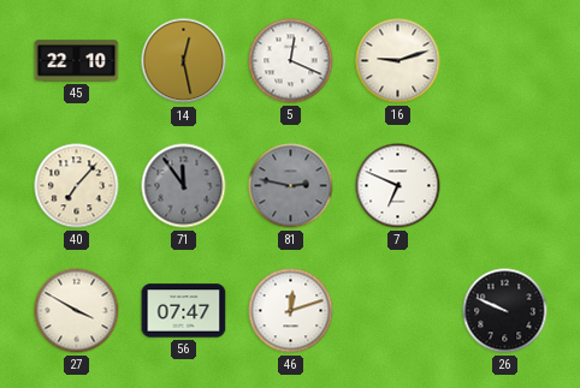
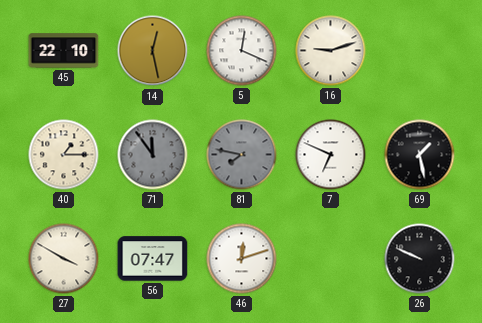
40: 7:07 -> 1:15 (64, 155)
81: 2:47 -> 7:47 (242, 155)
69: none -> 1:28 (420, 155)
